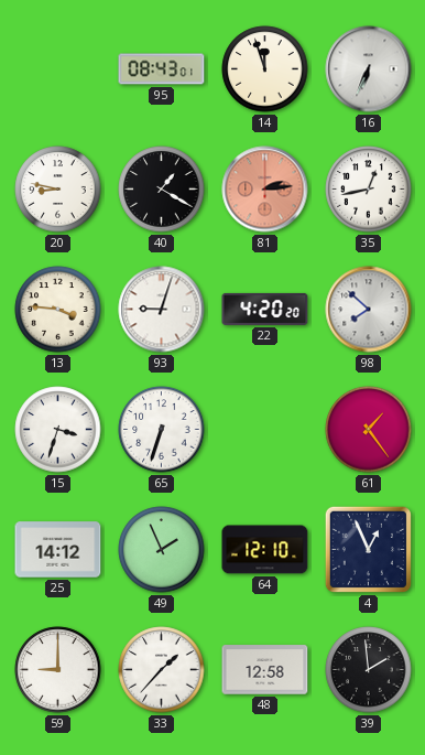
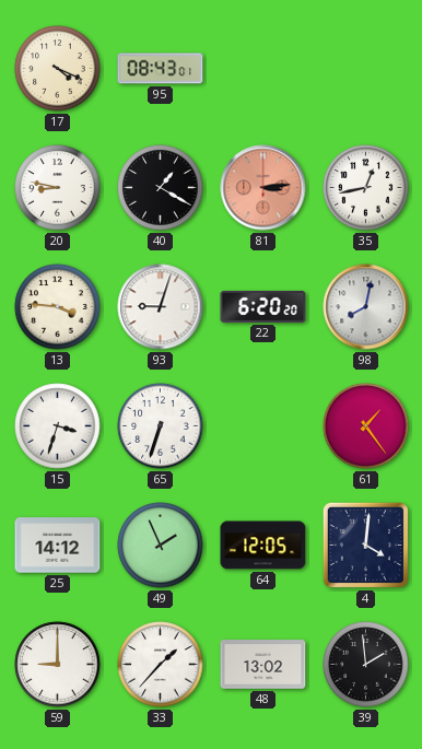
17: none -> 4:19 (58, 69)
14: 11:57 -> none (265, 69)
16: 6:34 -> none (369, 69)
81: 2:14 -> 3:14 (263, 188)
22: 4:20 -> 6:20 (263, 306)
98: 7:52 -> 8:02 (366, 307)
64: 12:10 -> 12:05 (263, 546)
4: 12:56 -> 4:01 (365, 545)
48: 12:58 -> 13:02 (263, 665)
